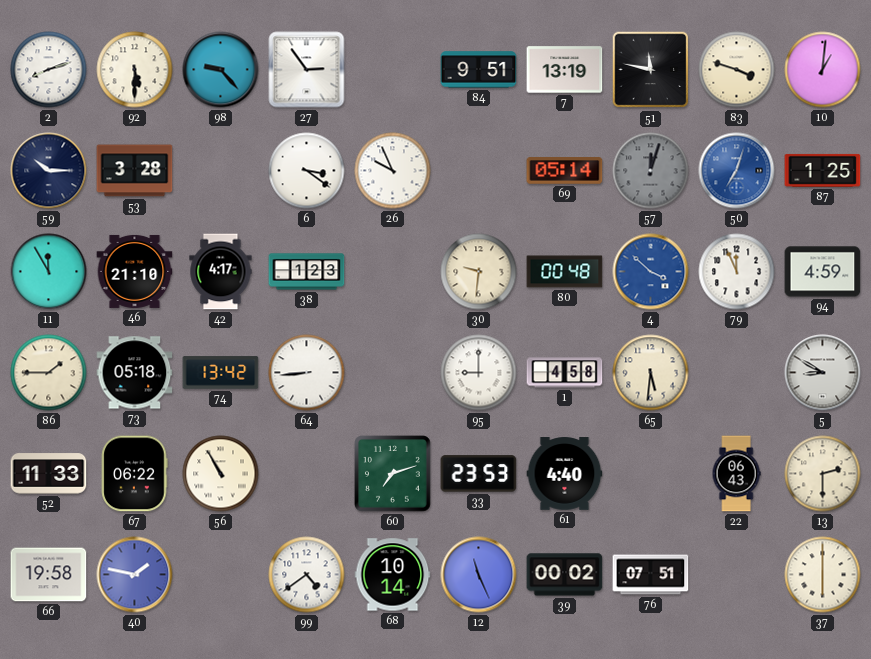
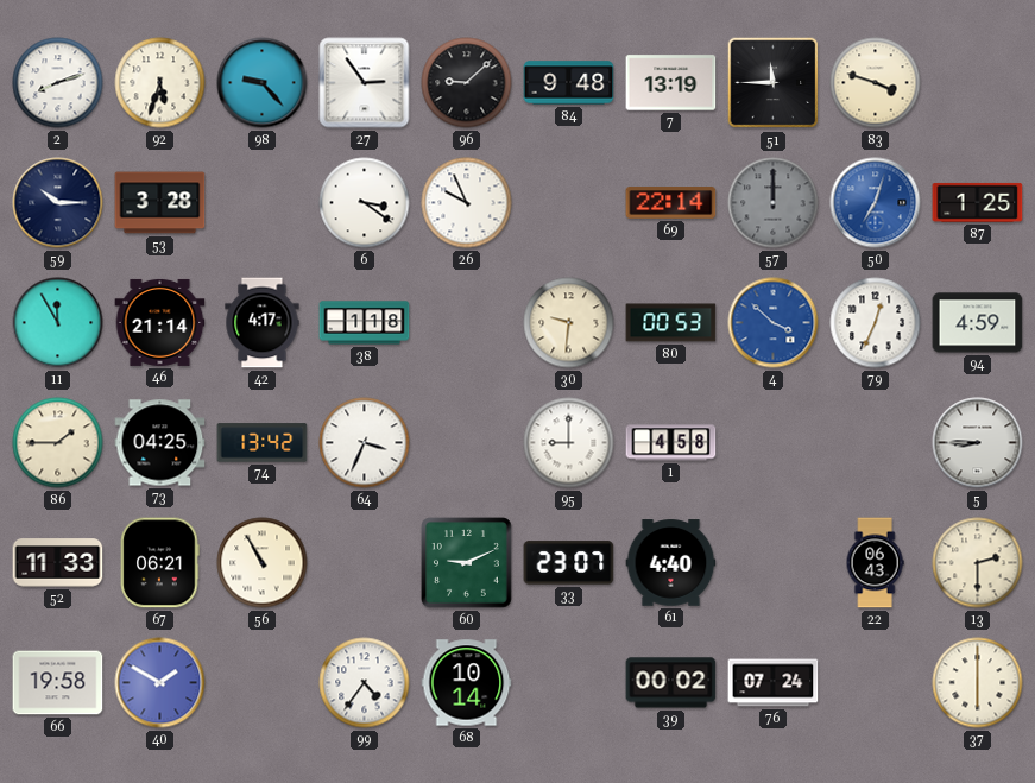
92: 5:30 -> 5:33 (160, 83)
96: none -> 9:08 (467, 83)
84: 9:51 -> 9:48 (569, 83)
51: 11:47 -> 11:45 (774, 83)
10: 1:01 -> none (823, 70)
69: 05:14 -> 22:14 (671, 203)
57: 12:03 -> 12:00 (774, 203)
46: 21:10 -> 21:14 (160, 322)
38: 1:23 -> 1:18 (365, 323)
80: 00:48 -> 00:53 (671, 323)
79: 11:56 -> 12:34 (876, 323)
73: 05:18 -> 04:25 (160, 443)
64: 8:44 -> 3:34 (365, 443)
65: 5:31 -> none (651, 373)
5: 8:50 -> 8:45 (978, 443)
67: 06:22 -> 06:21 (160, 563)
60: 7:12 -> 9:11 (467, 563)
33: 23:53 -> 23:07 (569, 563)
40: 1:47 -> 1:50 (160, 683)
99: 4:39 -> 4:36 (365, 683)
12: 11:26 -> none (479, 575)
76: 07:51 -> 07:24 (774, 683)
